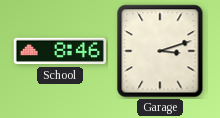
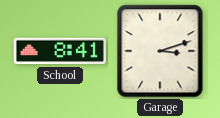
School: 8:46 -> 8:41 (60, 51)
